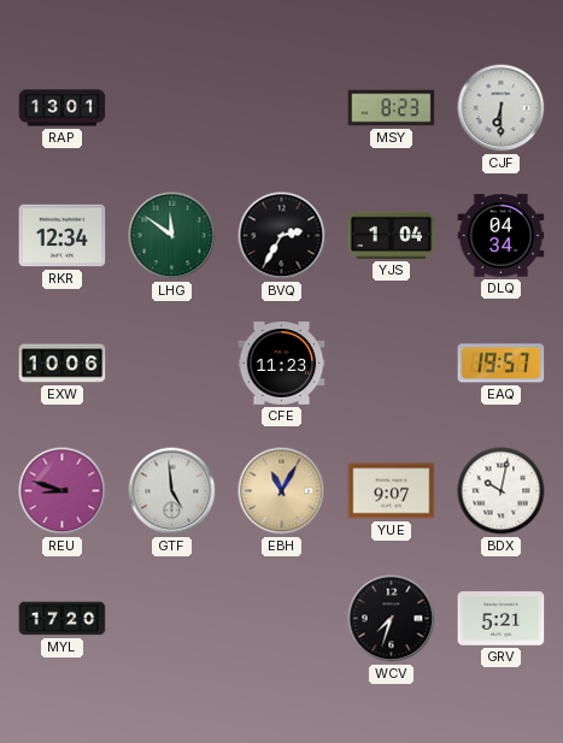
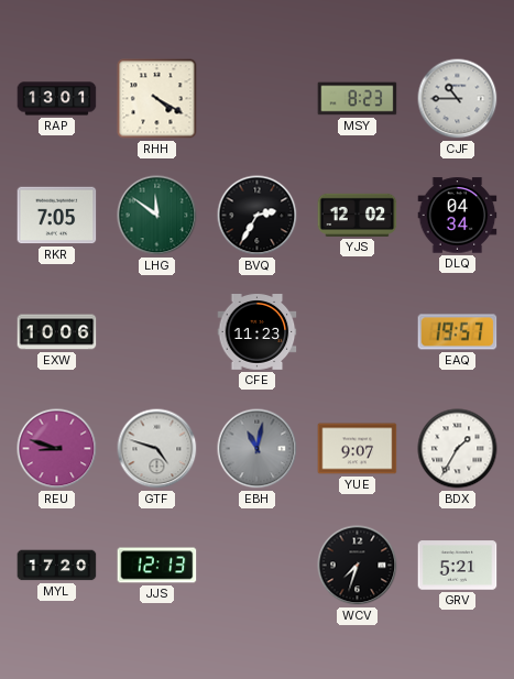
RHH: none -> 4:20 (157, 99)
CJF: 6:30 -> 10:45 (458, 99)
RKR: 12:34 -> 7:05 (57, 216)
YJS: 1:04 -> 12:02 (358, 215)
GTF: 4:59 -> 4:48 (157, 449)
EBH: 11:05 -> 11:02 (258, 449)
EBH dial: champagne -> grey (258, 449)
BDX: 10:02 -> 1:35 (458, 449)
JJS: none -> 12:13 (157, 566)
